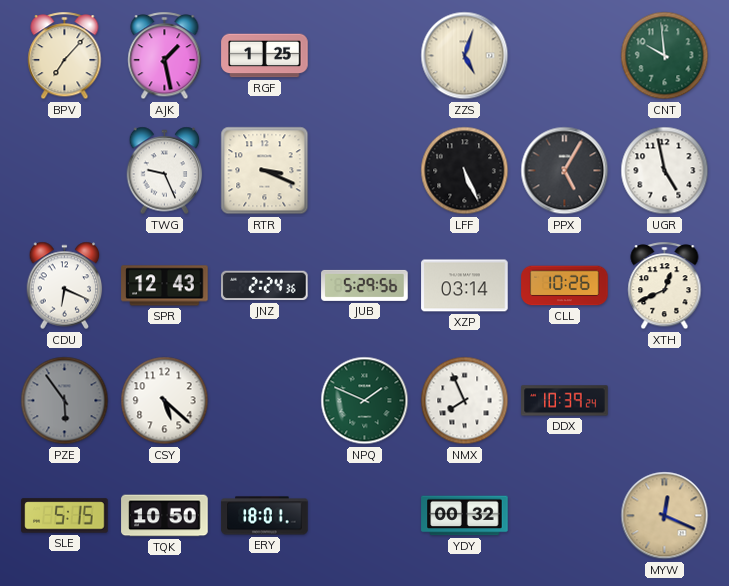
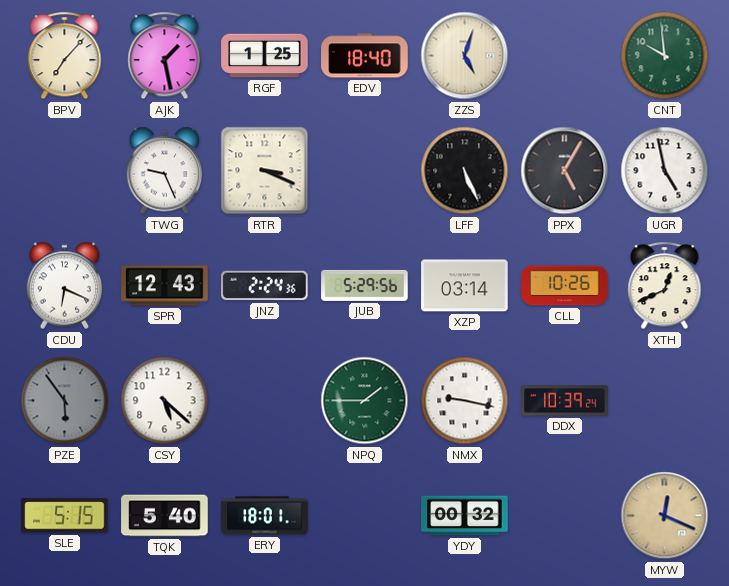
EDV: none -> 18:40 (365, 56)
NPQ: 1:49 -> 1:45 (365, 401)
NMX: 7:56 -> 9:17 (465, 401)
TQK: 10:50 -> 5:40 (165, 516)
